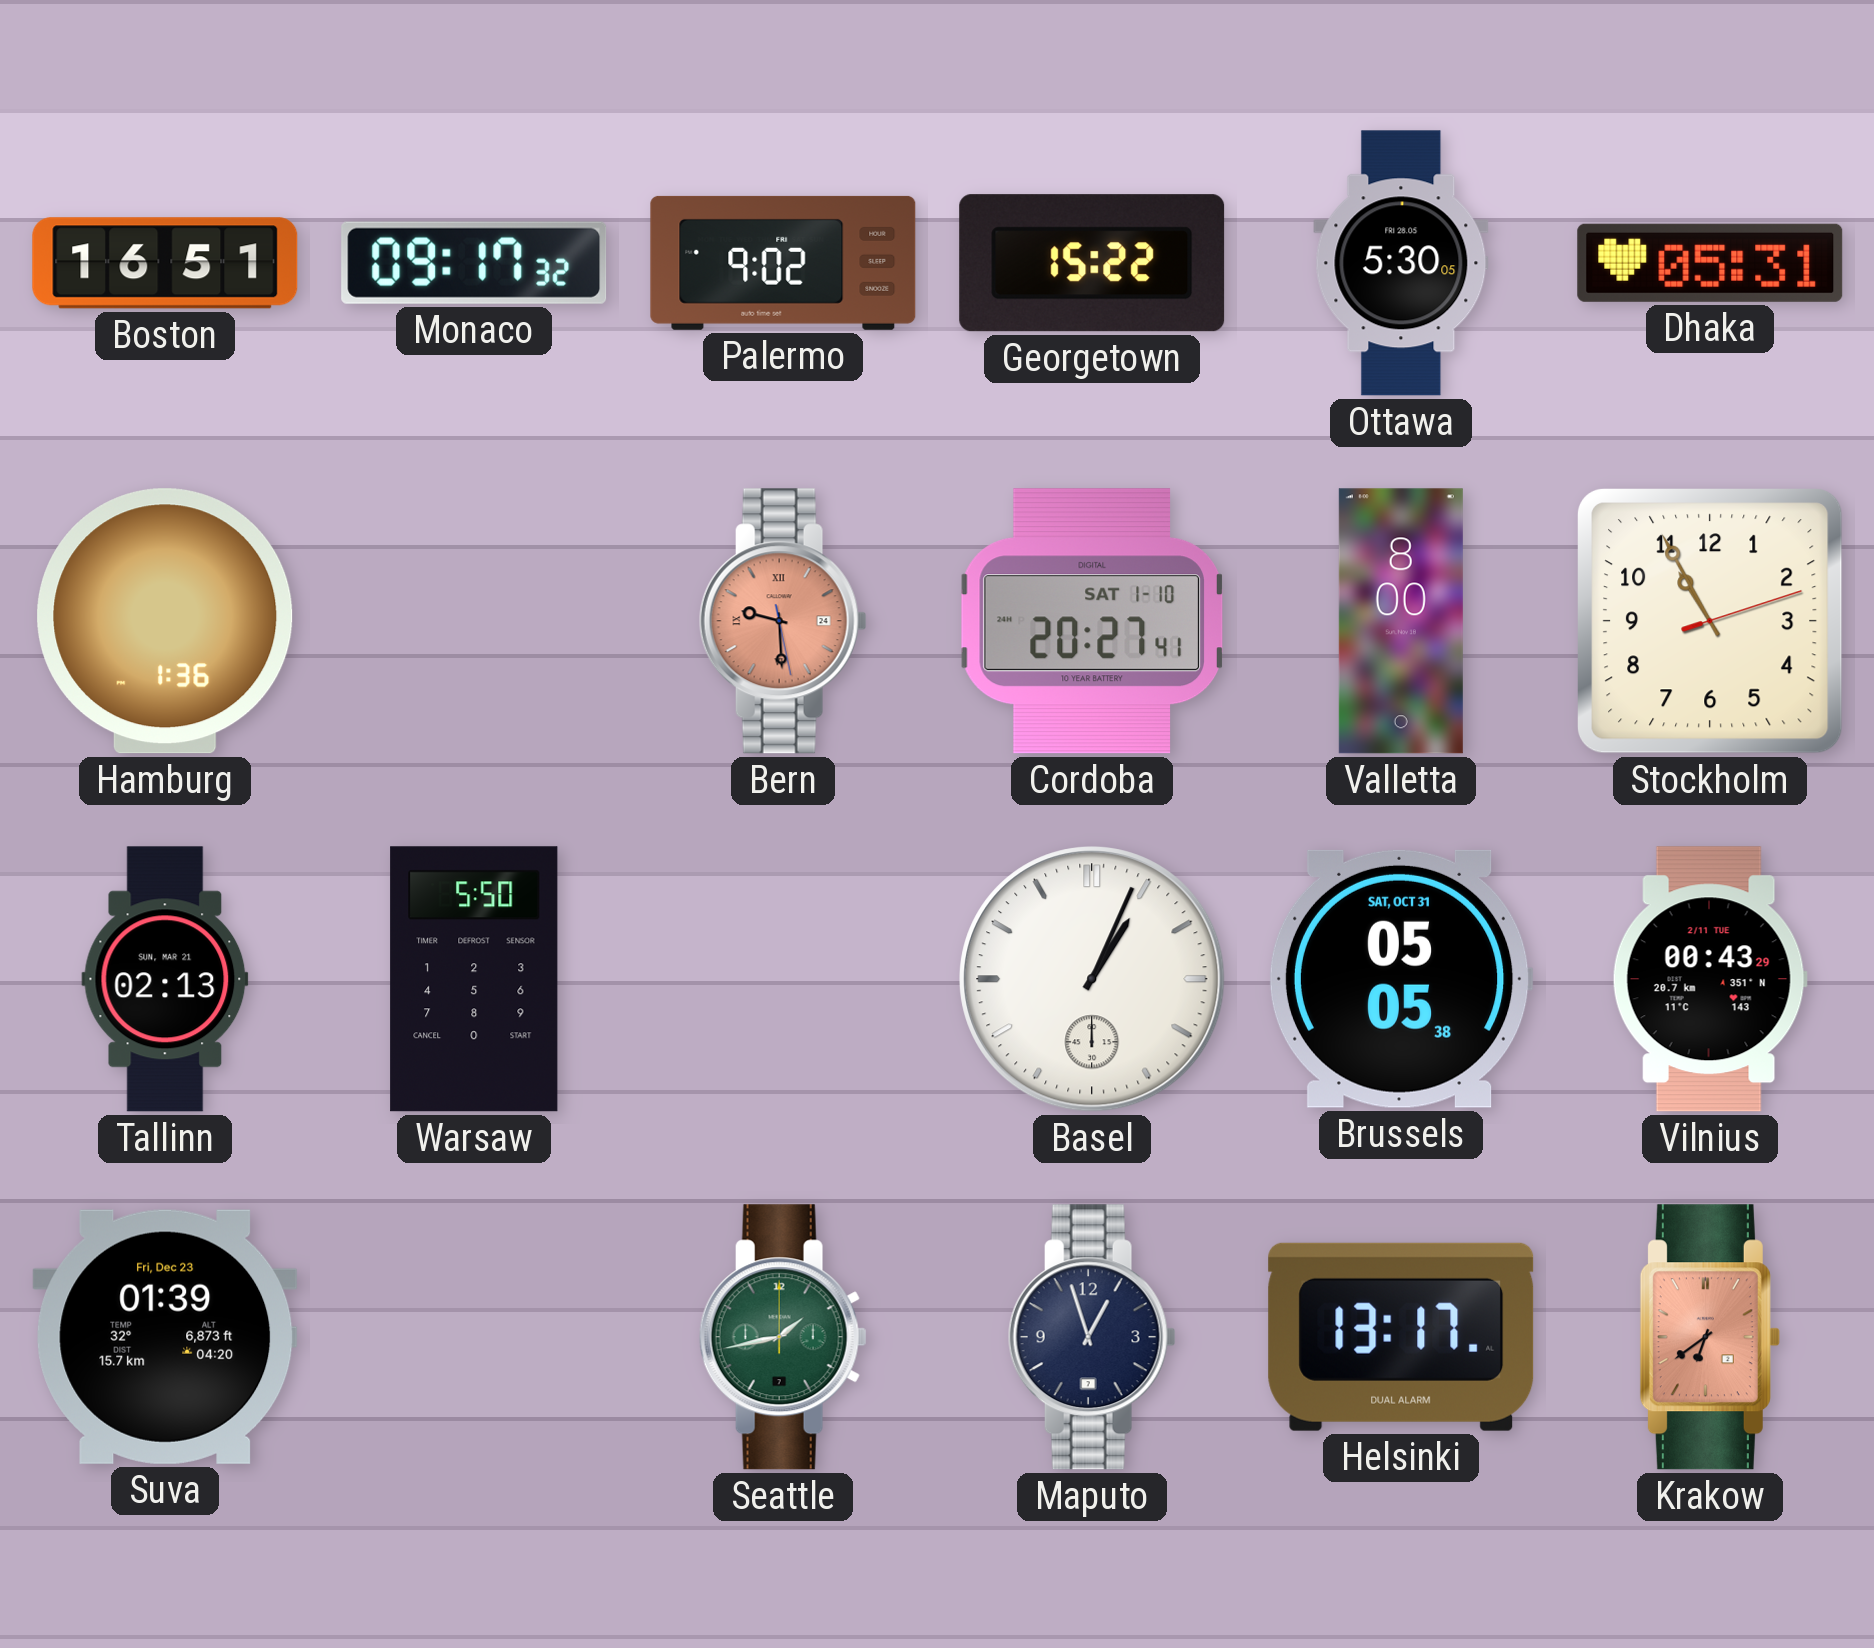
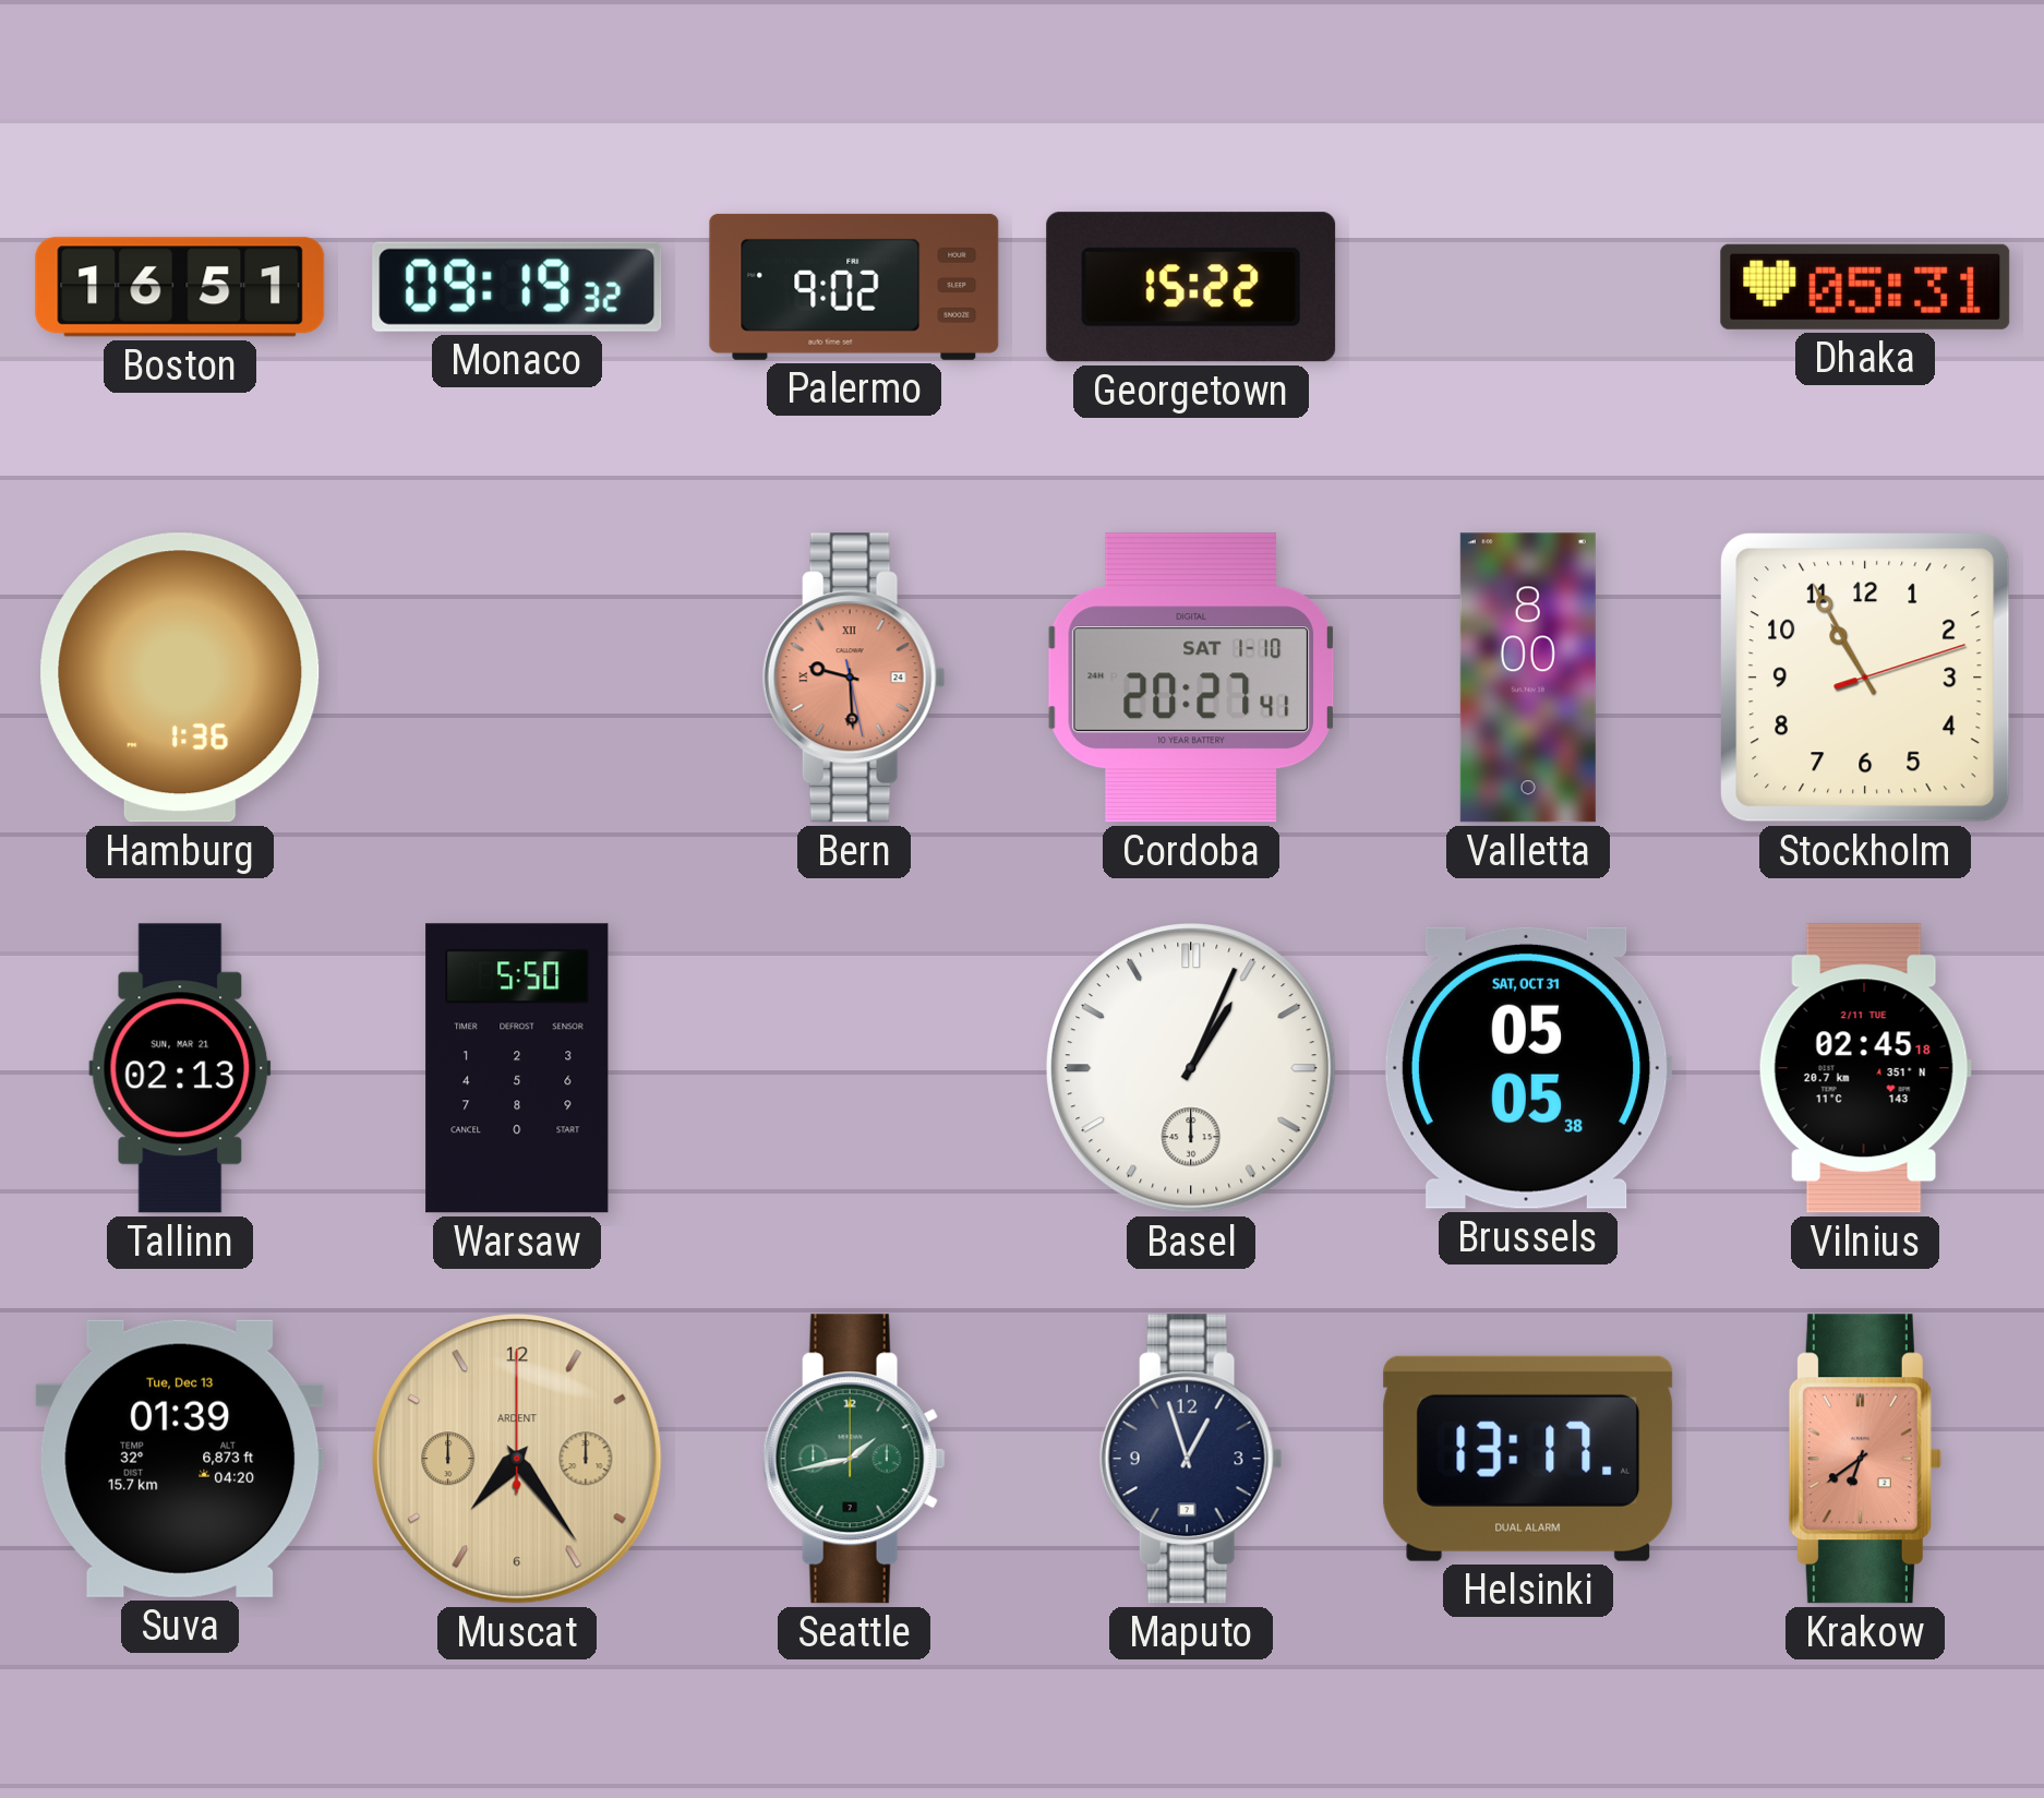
Monaco: 09:17 -> 09:19 (517, 287)
Ottawa: 5:30 -> none (1401, 263)
Vilnius: 00:43 -> 02:45 (1865, 1068)
Suva date: Fri, Dec 23 -> Tue, Dec 13 (180, 1459)
Muscat: none -> 7:24 (517, 1459)
